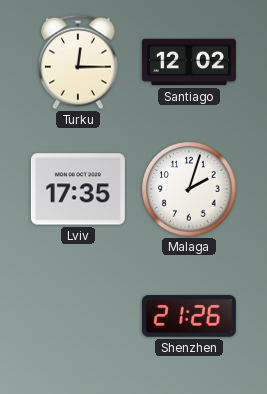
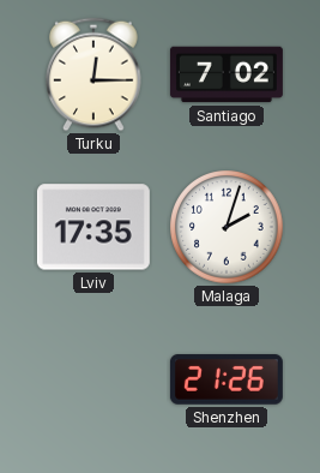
Santiago: 12:02 -> 7:02 (227, 74)
